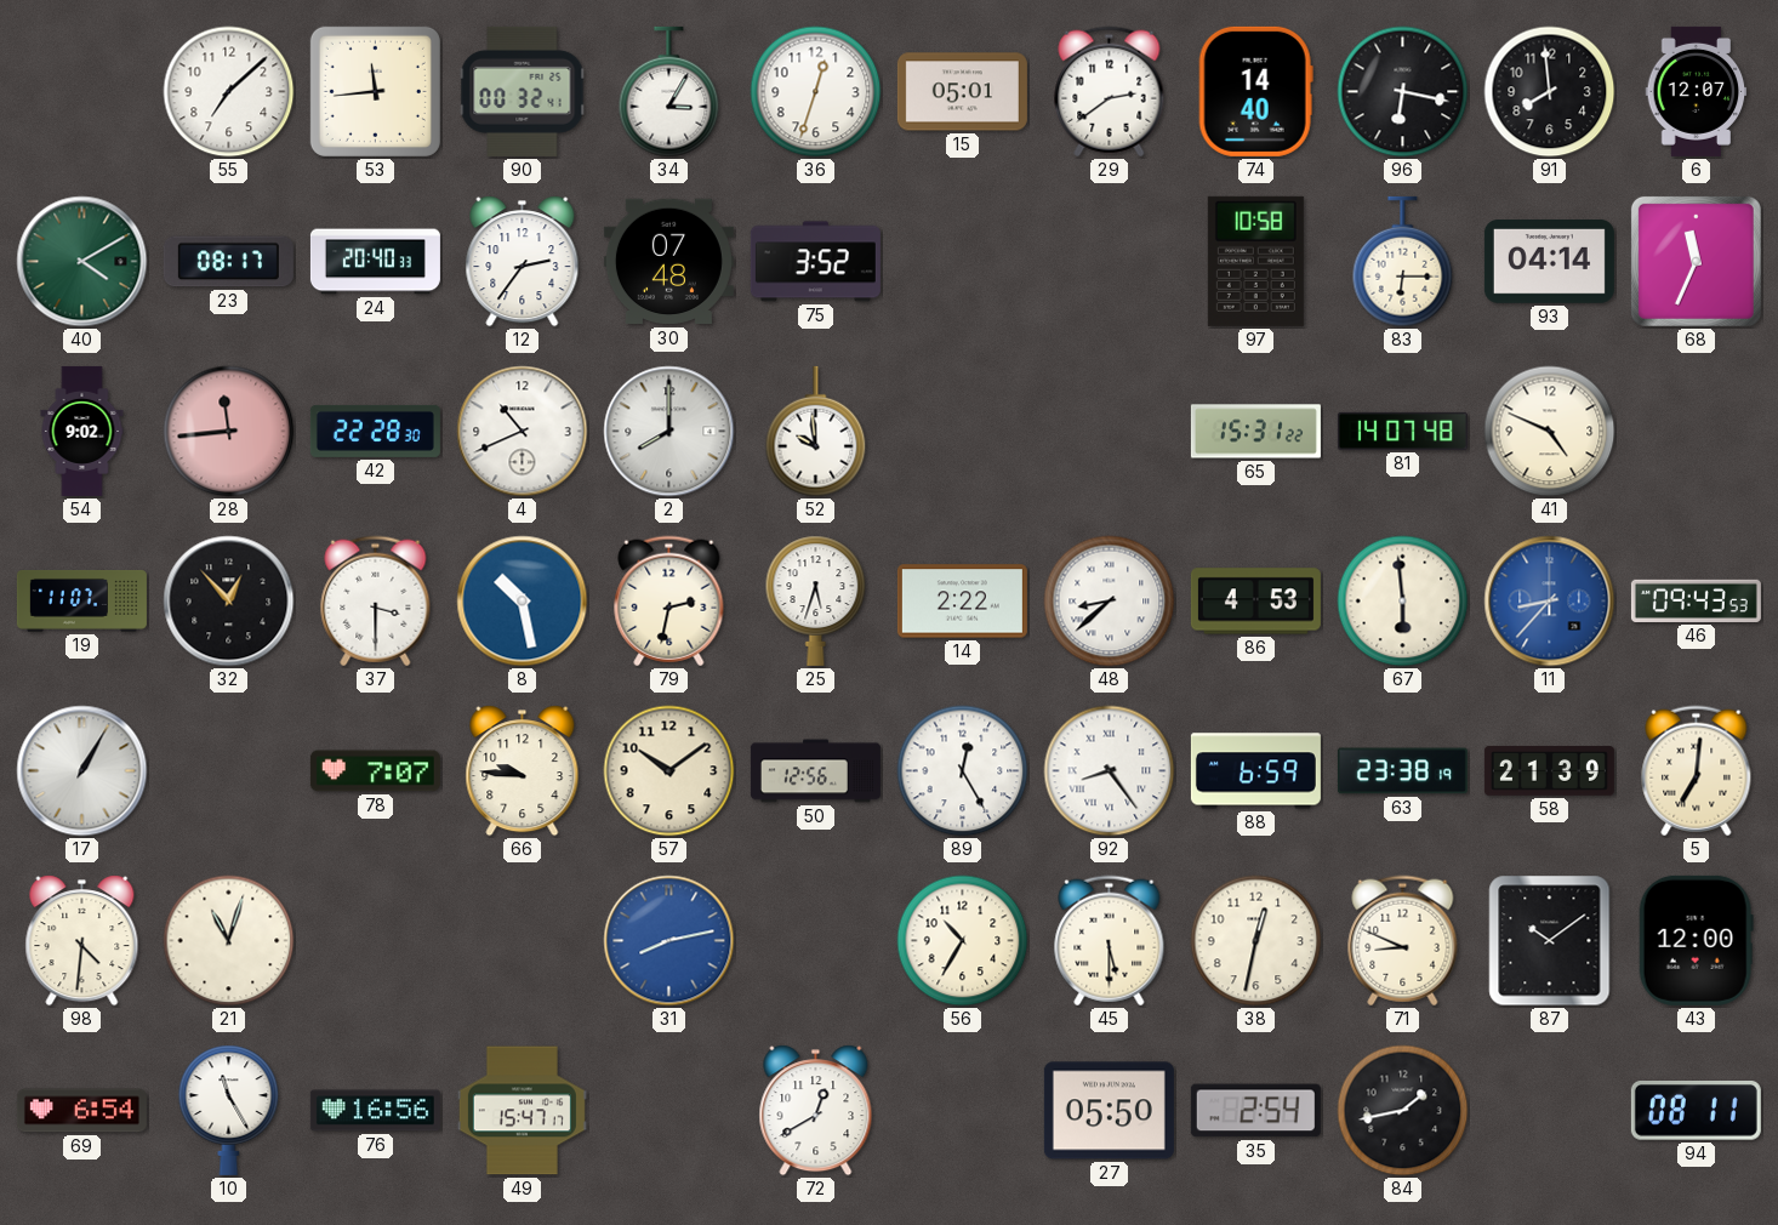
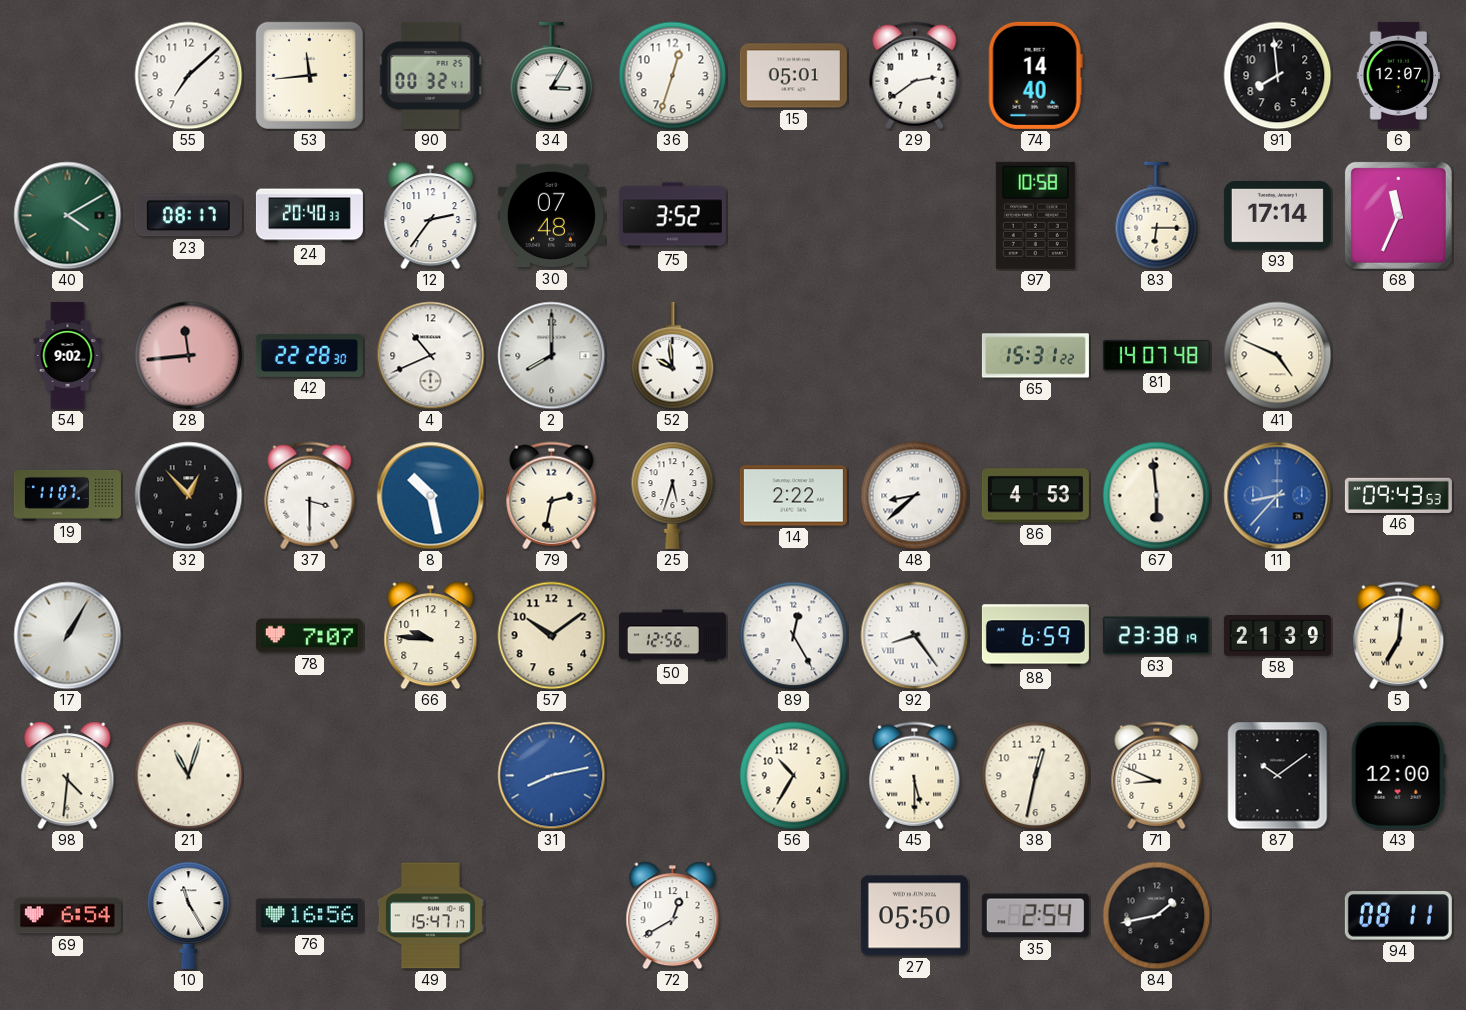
96: 6:17 -> none (1403, 92)
93: 04:14 -> 17:14 (1277, 216)
